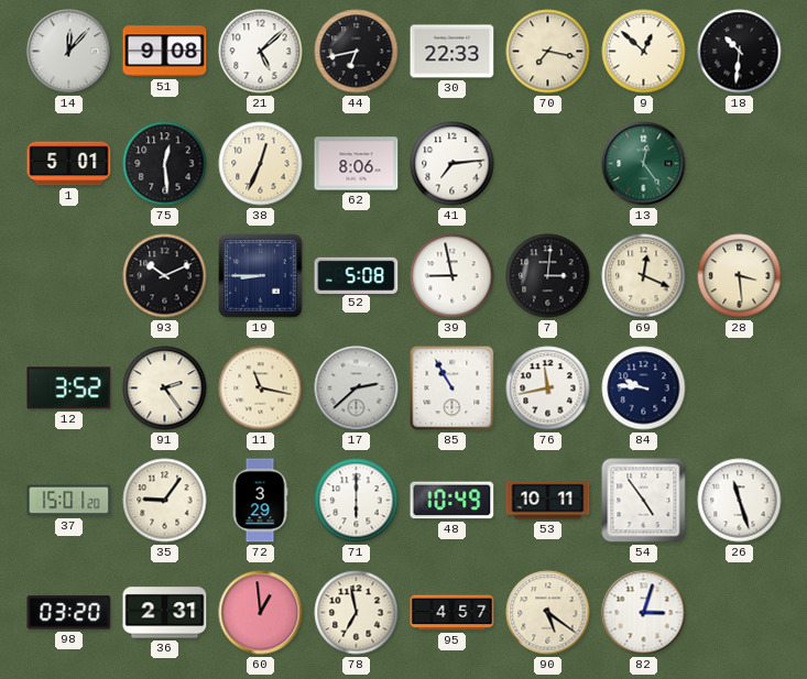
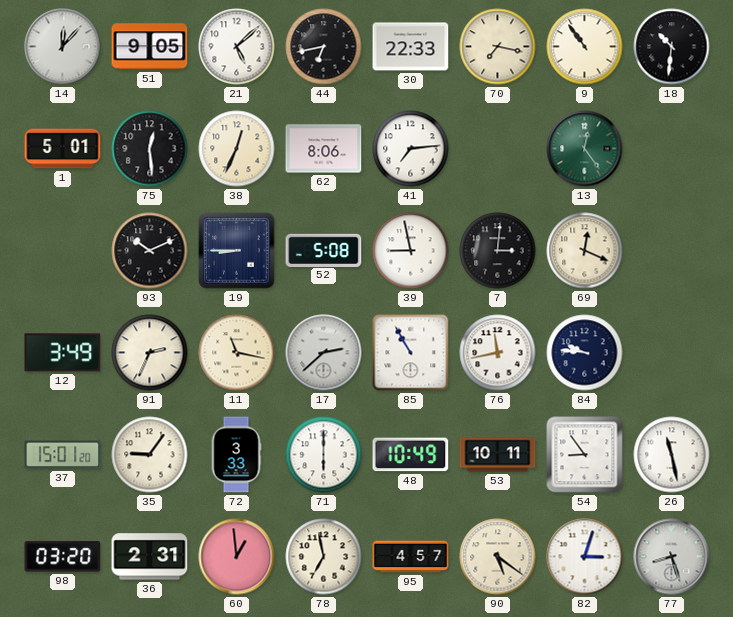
51: 9:08 -> 9:05 (150, 47)
9: 12:52 -> 10:54 (585, 47)
28: 3:29 -> none (740, 276)
12: 3:52 -> 3:49 (63, 353)
91: 2:24 -> 2:34 (150, 353)
72: 3:29 -> 3:33 (236, 455)
54: 4:54 -> 8:54 (585, 455)
26: 11:27 -> 11:28 (672, 455)
77: none -> 8:27 (672, 557)
